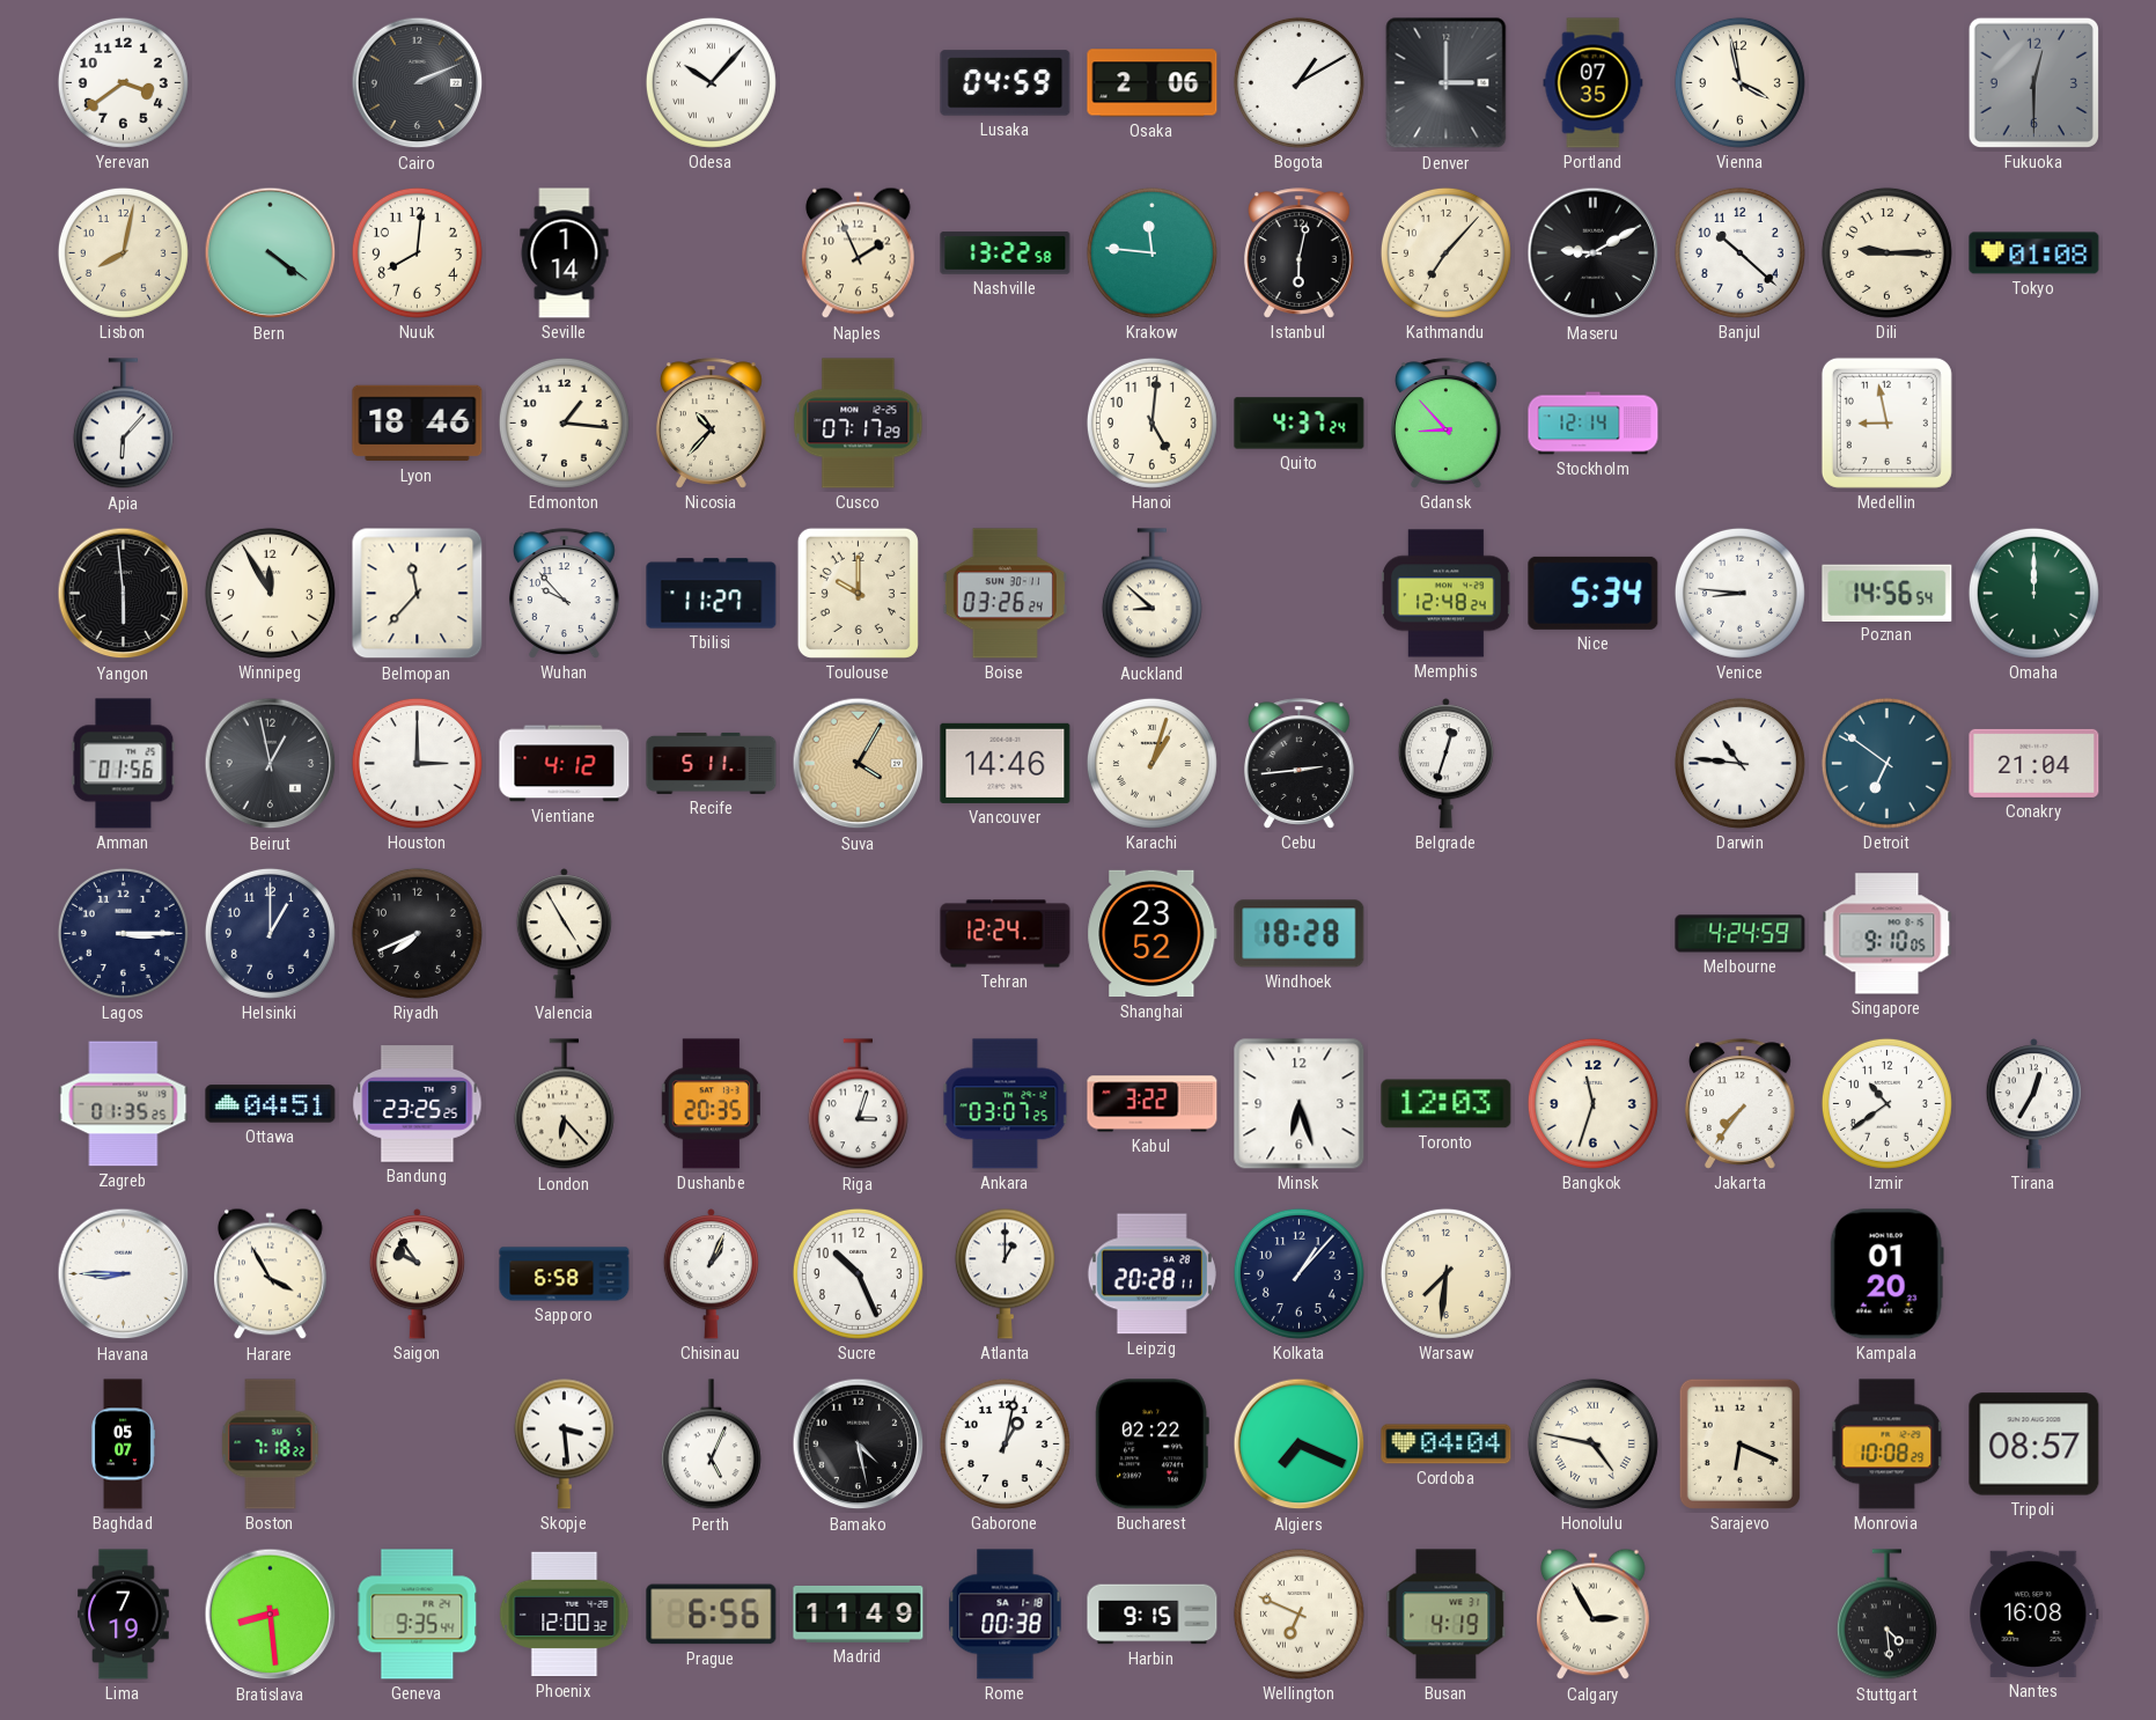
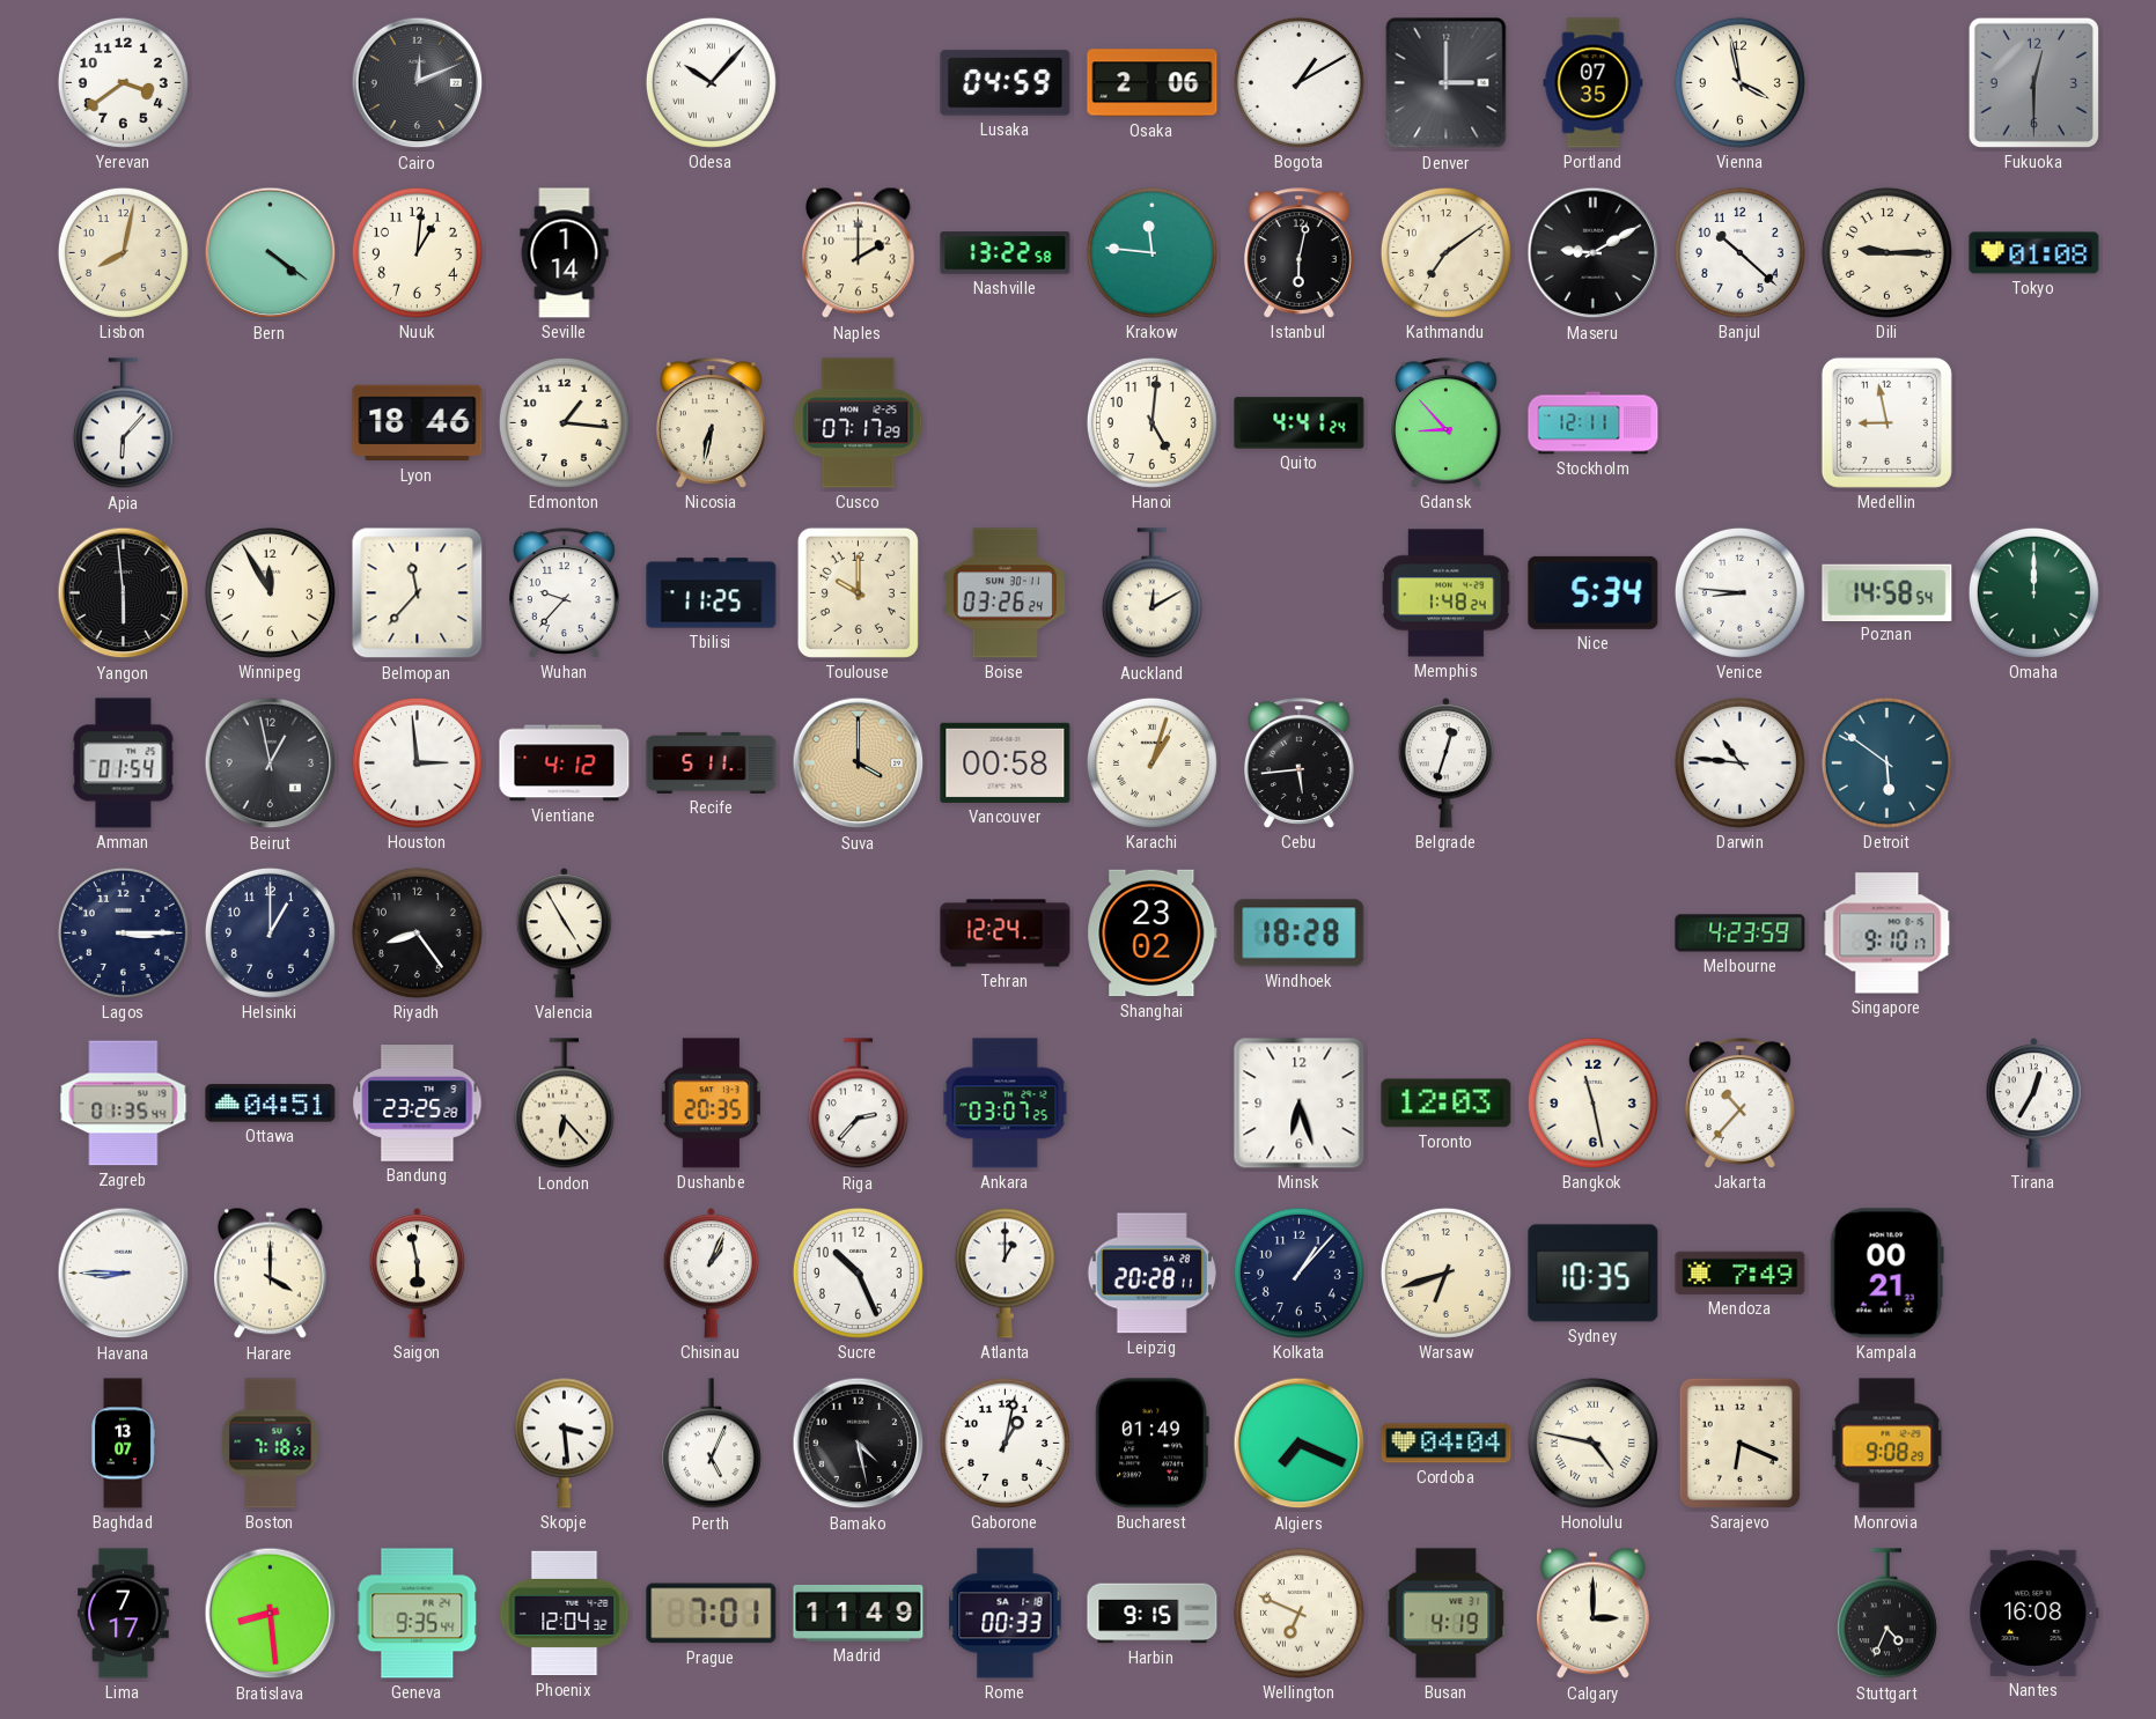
Cairo: 2:11 -> 12:11 (418, 83)
Nuuk: 8:01 -> 1:01 (417, 252)
Naples: 1:56 -> 2:00 (859, 253)
Kathmandu: 7:07 -> 7:09 (1445, 252)
Nicosia: 10:37 -> 6:32 (712, 423)
Quito: 4:37 -> 4:41 (1300, 423)
Stockholm: 12:14 -> 12:11 (1594, 423)
Wuhan: 9:53 -> 9:37 (565, 593)
Tbilisi: 11:27 -> 11:25 (712, 593)
Auckland: 8:52 -> 12:10 (1151, 593)
Memphis: 12:48 -> 1:48 (1447, 593)
Poznan: 14:56 -> 14:58 (1888, 592)
Amman: 01:56 -> 01:54 (124, 763)
Houston: 3:00 -> 2:59 (417, 762)
Suva: 4:05 -> 4:00 (859, 763)
Vancouver: 14:46 -> 00:58 (1006, 762)
Cebu: 2:44 -> 5:44 (1300, 763)
Detroit: 6:51 -> 5:51 (1886, 762)
Conakry: 21:04 -> none (2034, 763)
Riyadh: 7:41 -> 8:24 (417, 932)
Shanghai: 23:52 -> 23:02 (1153, 934)
Melbourne: 4:24 -> 4:23 (1741, 934)
Singapore: 9:10:05 -> 9:10:17 (1888, 934)
Zagreb: 01:35:25 -> 01:35:44 (124, 1104)
Bandung: 23:25:25 -> 23:25:28 (418, 1104)
Riga: 3:03 -> 2:37 (858, 1104)
Kabul: 3:22 -> none (1153, 1104)
Bangkok: 11:33 -> 11:28 (1592, 1102)
Jakarta: 7:36 -> 10:37 (1741, 1104)
Izmir: 10:39 -> none (1886, 1103)
Harare: 3:55 -> 4:00 (271, 1274)
Saigon: 9:54 -> 5:58 (417, 1274)
Sapporo: 6:58 -> none (565, 1274)
Warsaw: 7:31 -> 6:42 (1445, 1272)
Sydney: none -> 10:35 (1594, 1274)
Mendoza: none -> 7:49 (1741, 1272)
Kampala: 01:20 -> 00:21 (1886, 1274)
Baghdad: 05:07 -> 13:07 (123, 1444)
Bucharest: 02:22 -> 01:49 (1151, 1444)
Monrovia: 10:08 -> 9:08 (1888, 1444)
Tripoli: 08:57 -> none (2034, 1445)
Lima: 7:19 -> 7:17 (124, 1614)
Phoenix: 12:00 -> 12:04 (565, 1614)
Prague: 6:56 -> 7:01 (712, 1614)
Rome: 00:38 -> 00:33 (1006, 1614)
Calgary: 2:55 -> 3:00 (1594, 1614)
Stuttgart: 4:29 -> 4:34 (1886, 1614)
